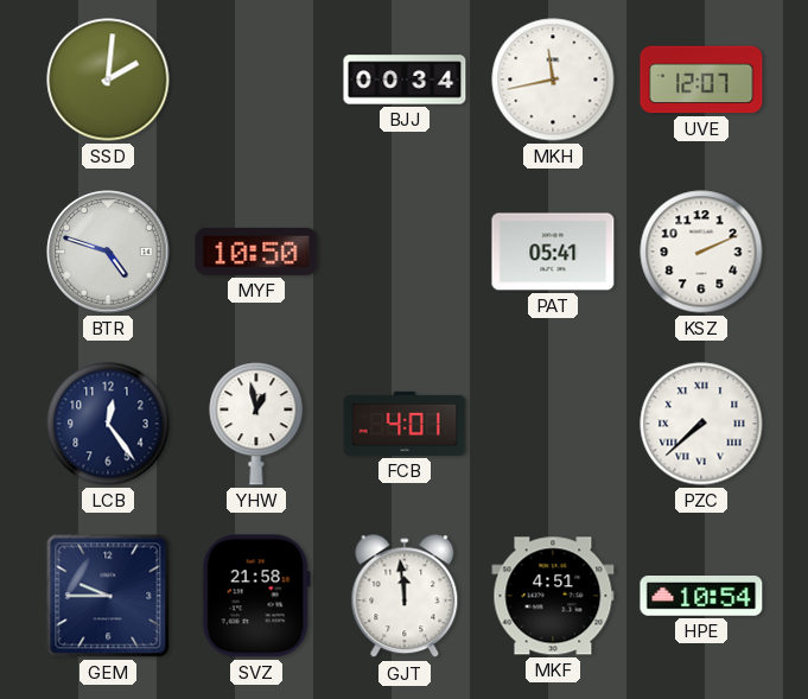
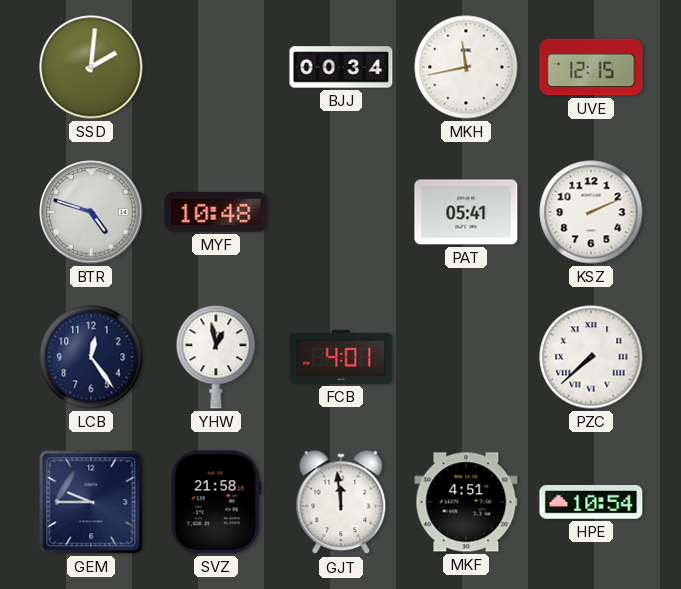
UVE: 12:07 -> 12:15 (591, 67)
MYF: 10:50 -> 10:48 (216, 212)
